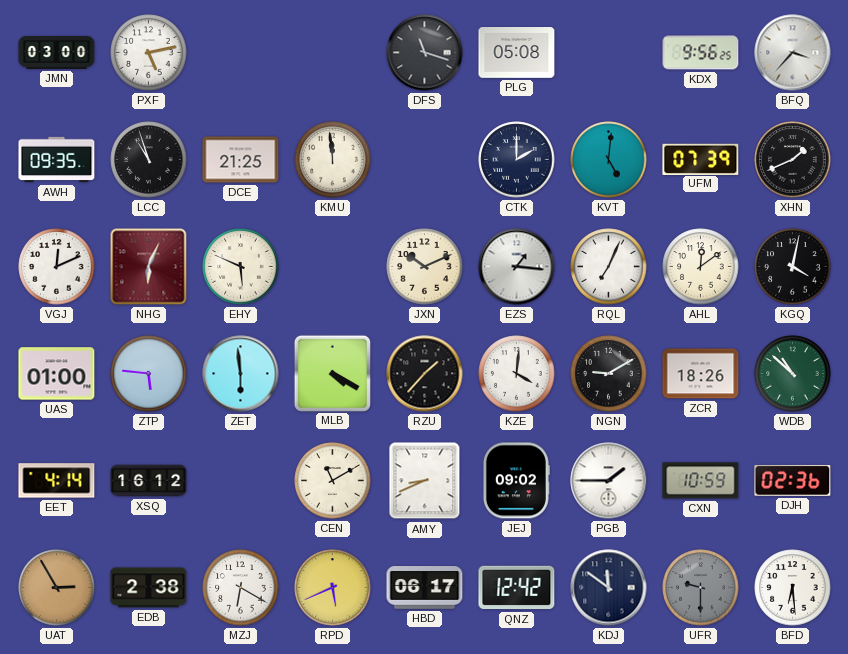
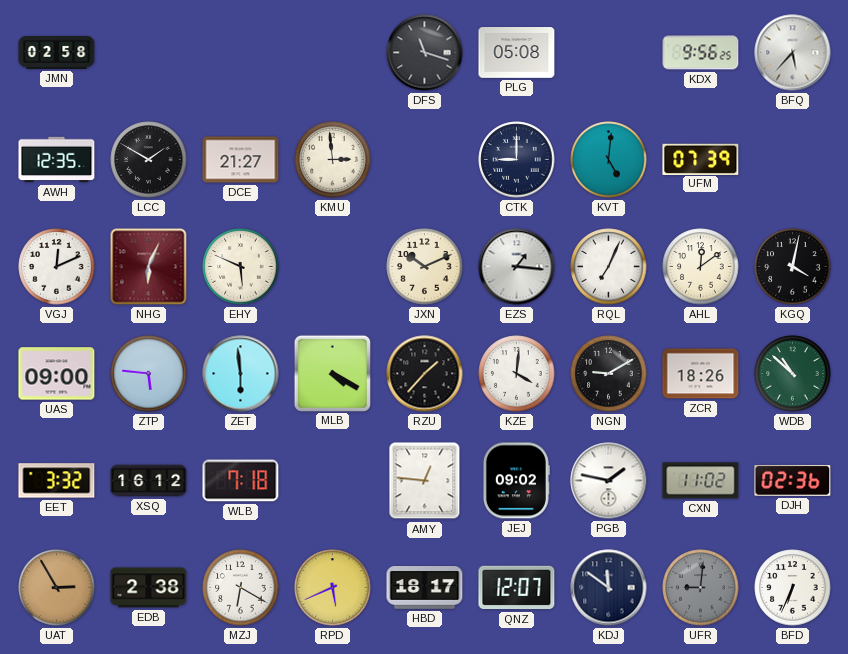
JMN: 03:00 -> 02:58 (57, 52)
PXF: 5:13 -> none (149, 53)
BFQ: 3:37 -> 5:37 (793, 53)
AWH: 09:35 -> 12:35 (57, 160)
LCC: 10:57 -> 1:50 (149, 160)
DCE: 21:25 -> 21:27 (241, 160)
KMU: 11:59 -> 2:59 (333, 160)
CTK: 2:00 -> 9:00 (517, 160)
XHN: 1:41 -> none (793, 160)
UAS: 01:00 -> 09:00 (57, 374)
EET: 4:14 -> 3:32 (57, 481)
WLB: none -> 7:18 (241, 481)
CEN: 11:10 -> none (333, 481)
AMY: 8:41 -> 12:46 (425, 481)
PGB: 1:45 -> 1:47 (609, 481)
CXN: 10:59 -> 11:02 (701, 481)
HBD: 06:17 -> 18:17 (425, 588)
QNZ: 12:42 -> 12:07 (517, 588)
UFR: 9:30 -> 9:01 (701, 588)
BFD: 6:29 -> 6:34 (793, 588)
